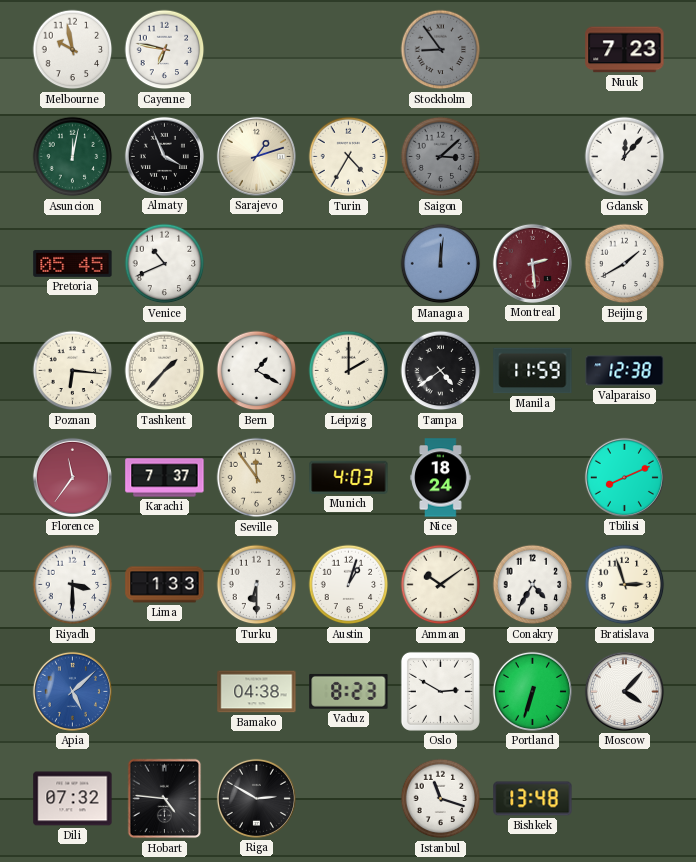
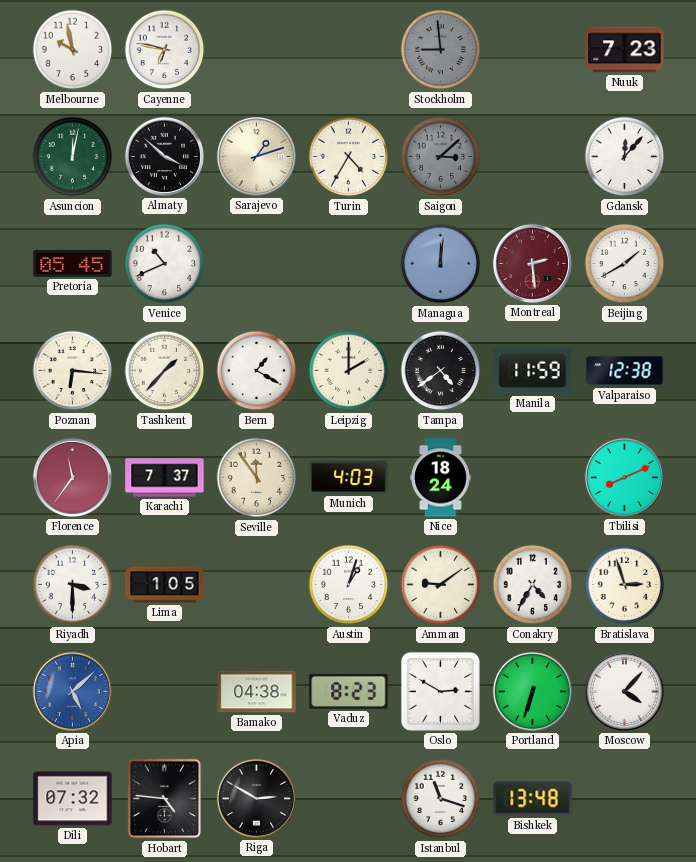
Stockholm: 8:54 -> 8:59 (441, 50)
Almaty: 3:56 -> 3:52 (164, 156)
Lima: 1:33 -> 1:05 (165, 585)
Turku: 6:30 -> none (257, 585)
Amman: 10:09 -> 9:09 (441, 585)
